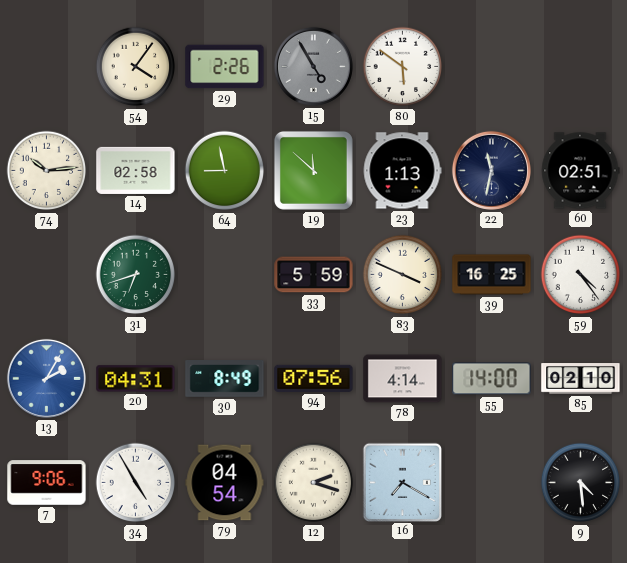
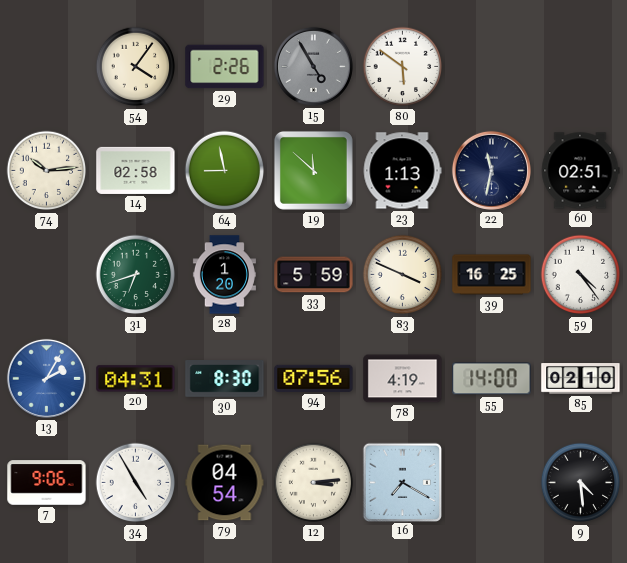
28: none -> 1:20 (224, 275)
30: 8:49 -> 8:30 (225, 379)
78: 4:14 -> 4:19 (403, 379)
12: 2:18 -> 3:14 (314, 483)
